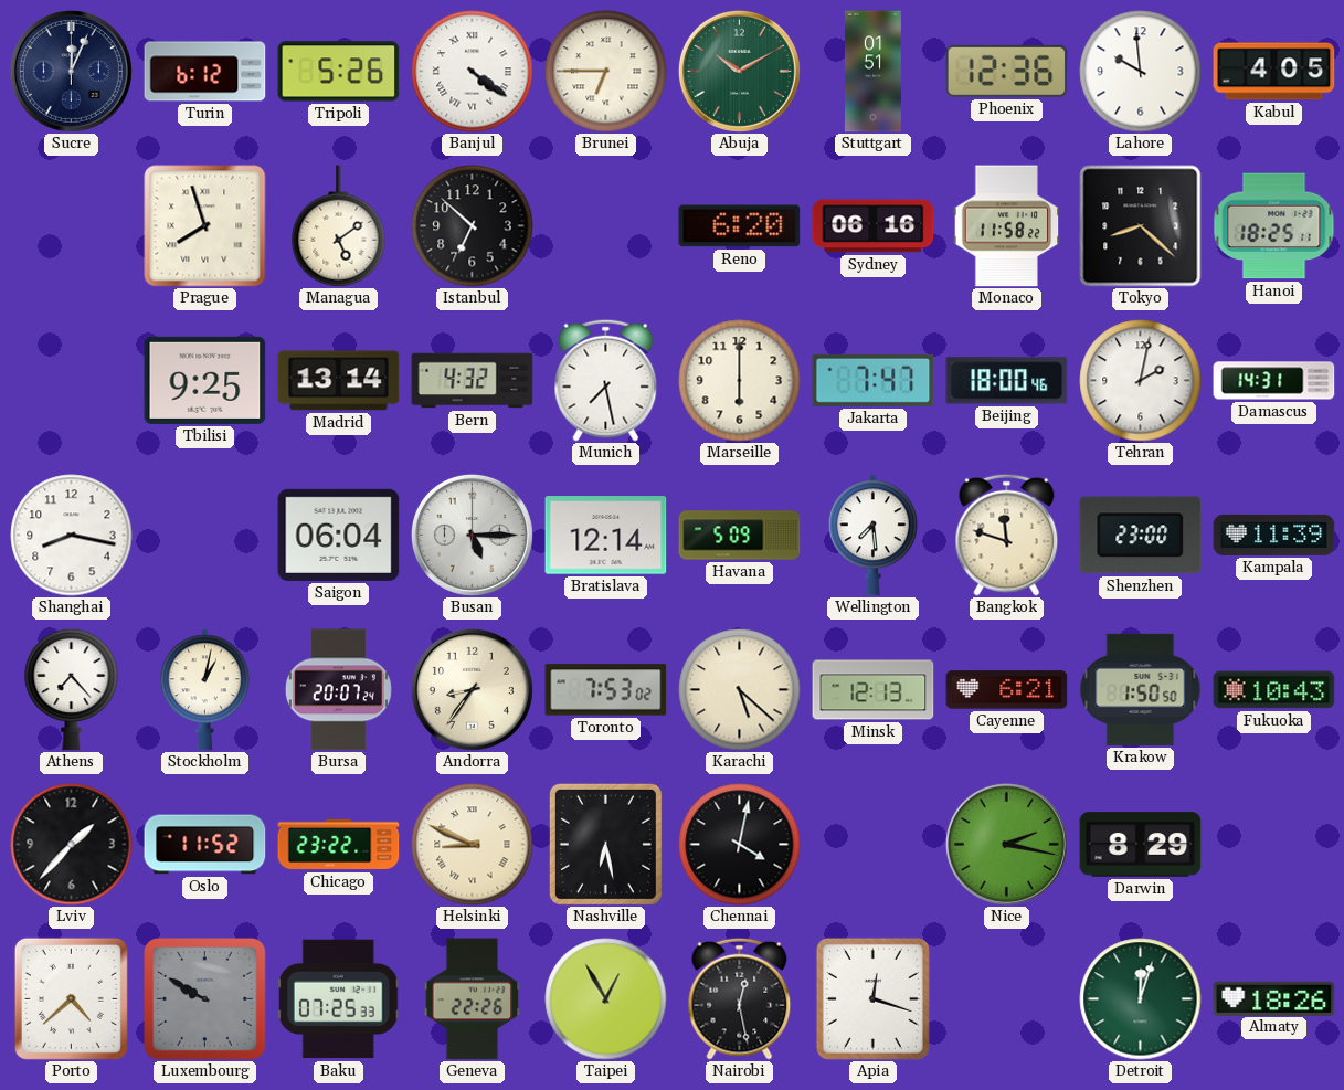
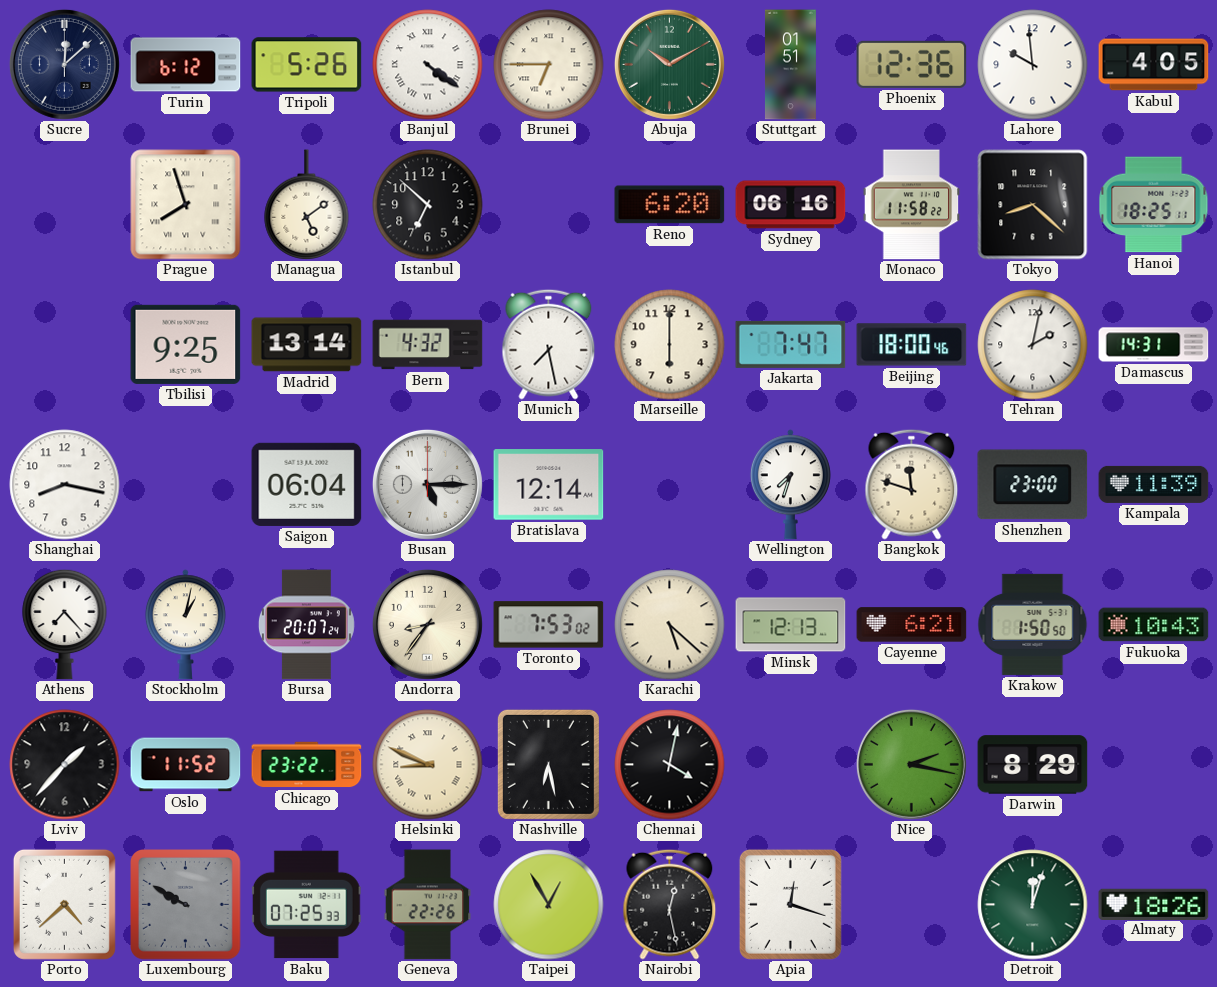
Sucre: 12:04 -> 12:08 (64, 64)
Havana: 5:09 -> none (740, 536)
Wellington: 7:29 -> 7:33 (790, 485)
